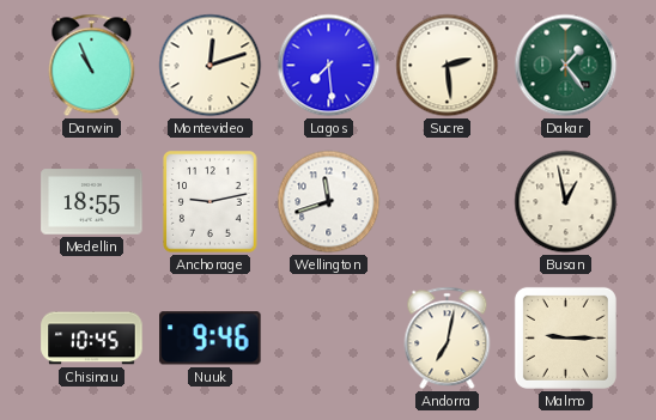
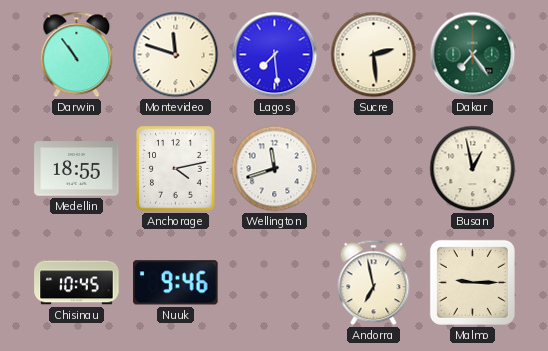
Darwin: 10:56 -> 10:54 (77, 55)
Montevideo: 12:12 -> 11:48 (176, 55)
Dakar: 1:24 -> 7:24 (473, 55)
Anchorage: 9:13 -> 4:13 (176, 169)
Andorra: 7:02 -> 6:58 (374, 283)
